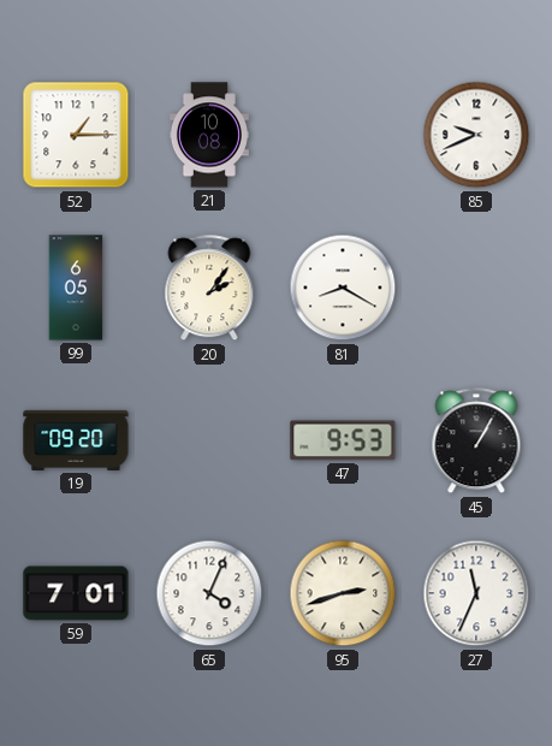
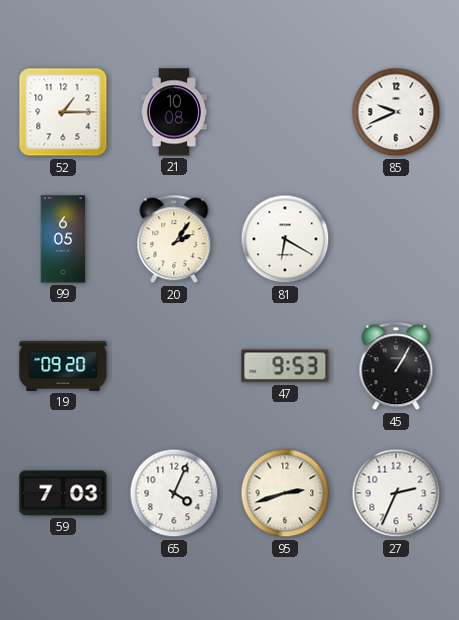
81: 8:20 -> 6:20 (285, 239)
59: 7:01 -> 7:03 (63, 493)
27: 11:34 -> 2:34 (396, 493)
